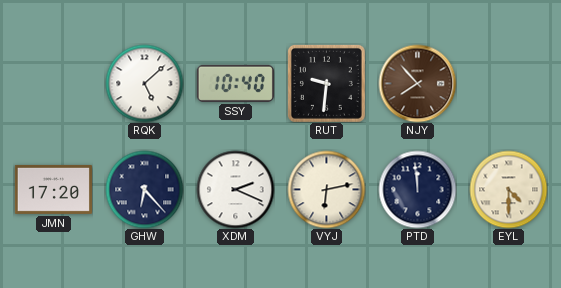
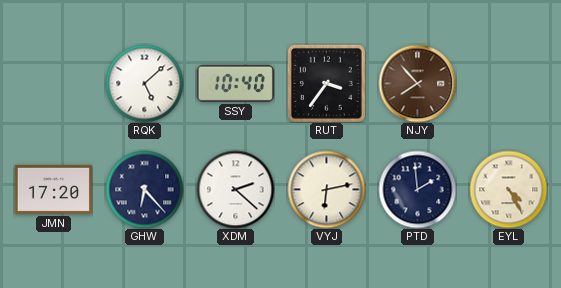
RUT: 9:31 -> 3:36 (326, 83)
XDM: 2:19 -> 2:22 (235, 189)
PTD: 11:59 -> 1:59 (417, 189)
EYL: 4:30 -> 4:25 (508, 189)
